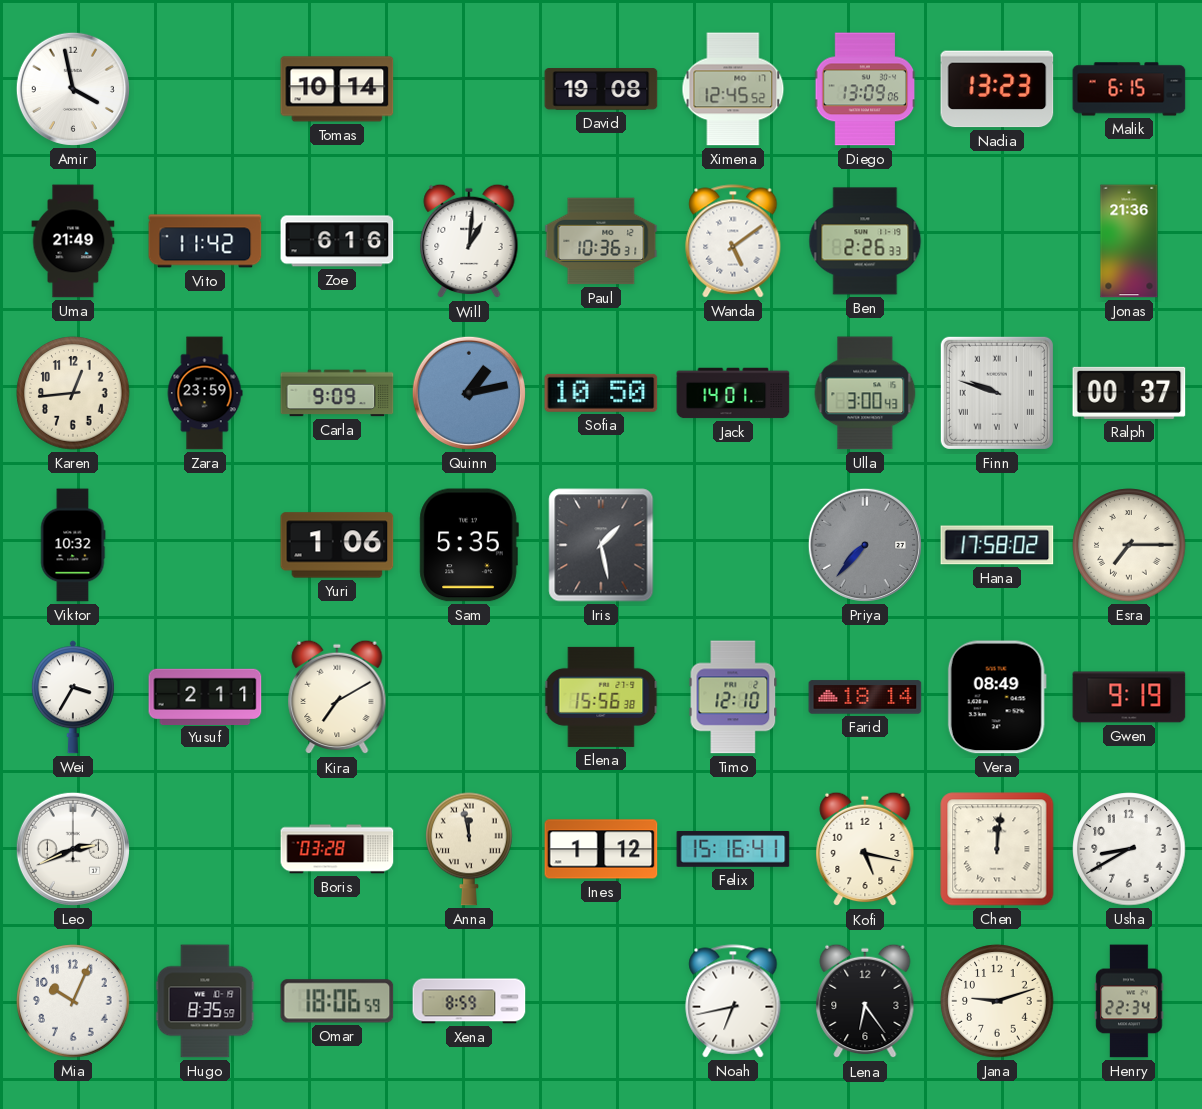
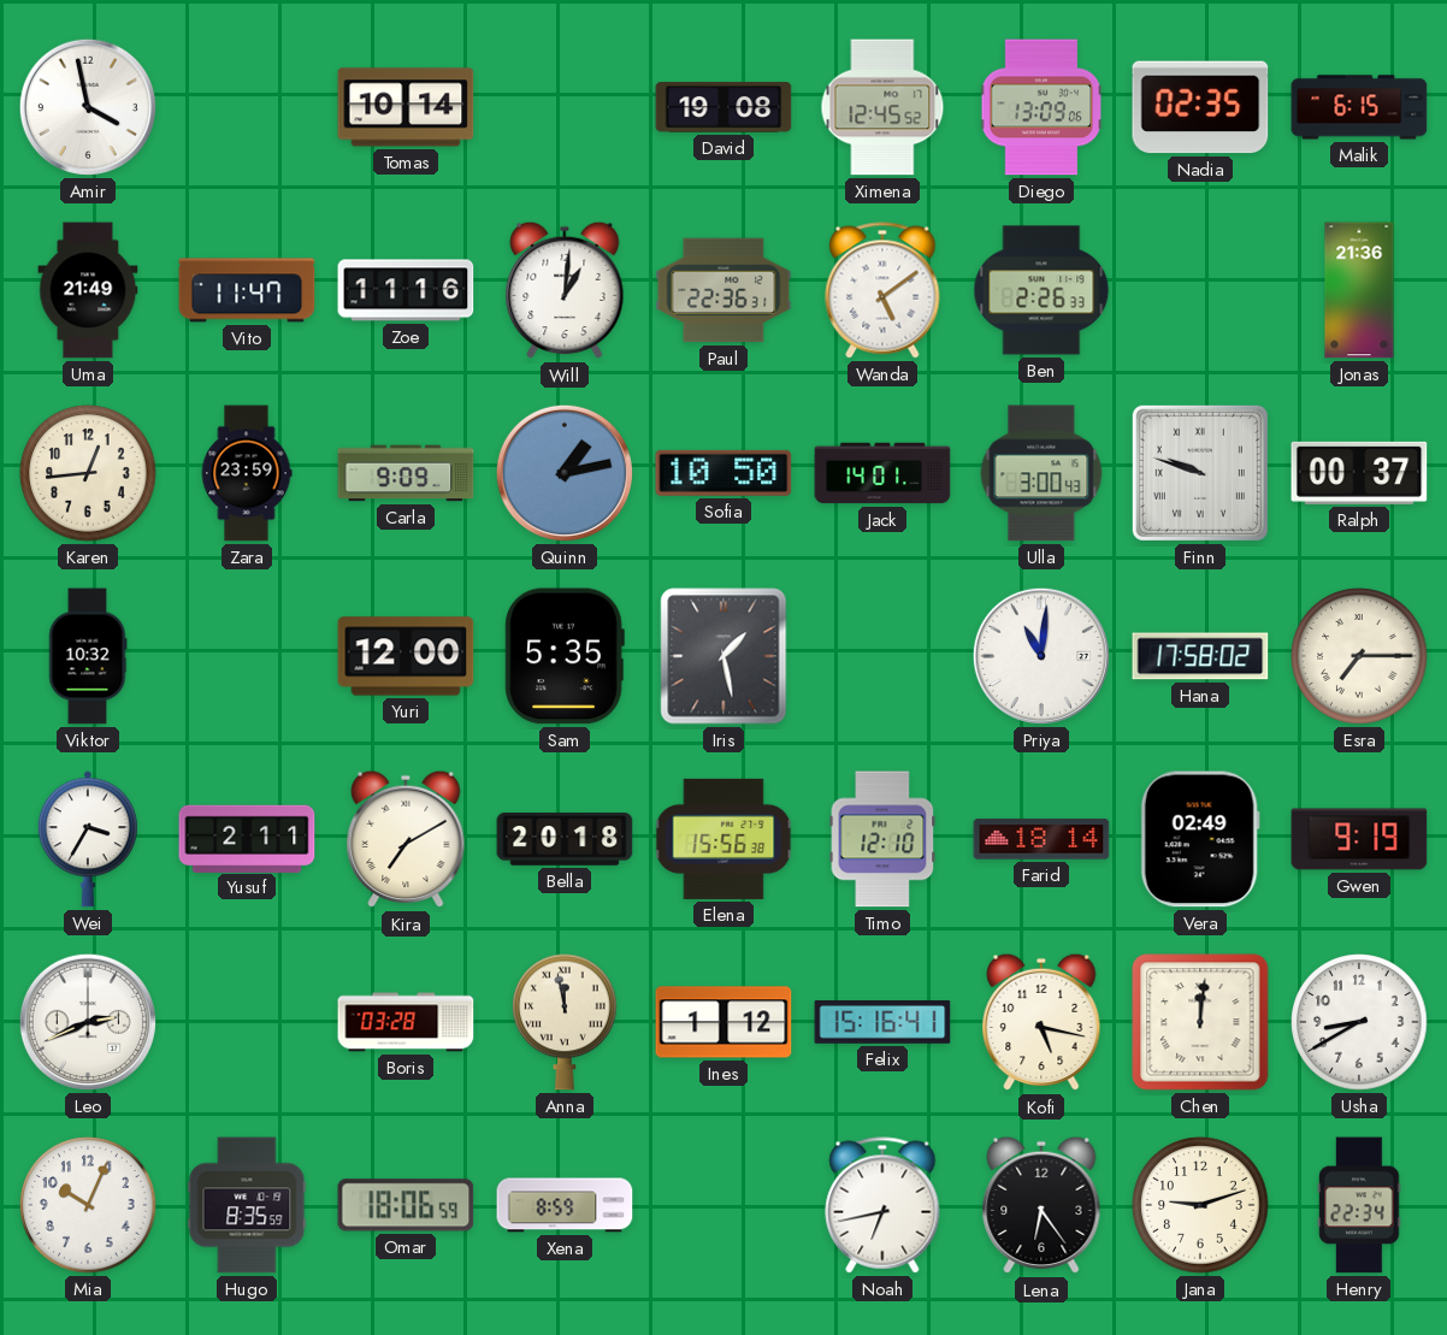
Nadia: 13:23 -> 02:35 (1200, 107)
Vito: 11:42 -> 11:47 (247, 290)
Zoe: 6:16 -> 11:16 (406, 290)
Paul: 10:36 -> 22:36 (723, 290)
Yuri: 1:06 -> 12:00 (406, 656)
Priya: 7:37 -> 11:01 (1041, 656)
Priya dial: grey -> white (1041, 656)
Bella: none -> 20:18 (565, 839)
Vera: 08:49 -> 02:49 (1200, 839)
